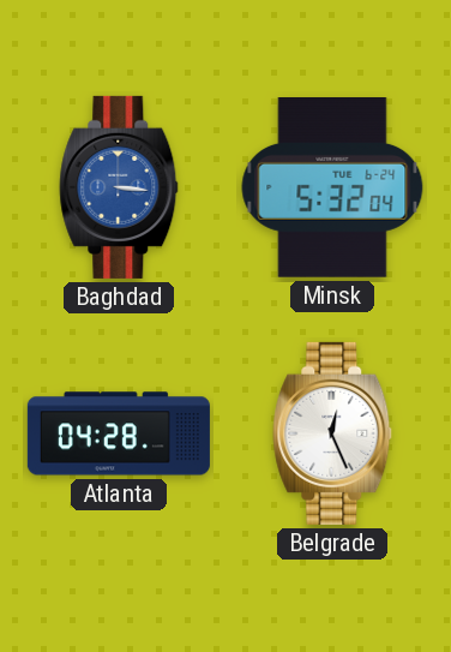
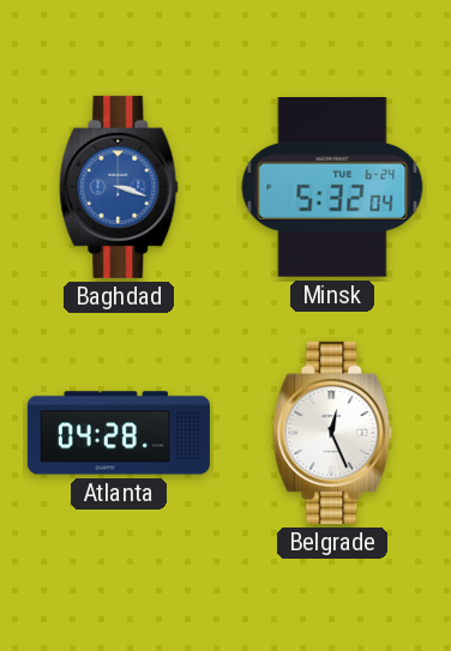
Baghdad: 3:16 -> 3:18 (119, 187)
